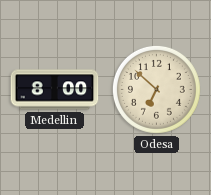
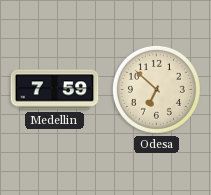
Medellin: 8:00 -> 7:59 (55, 90)
